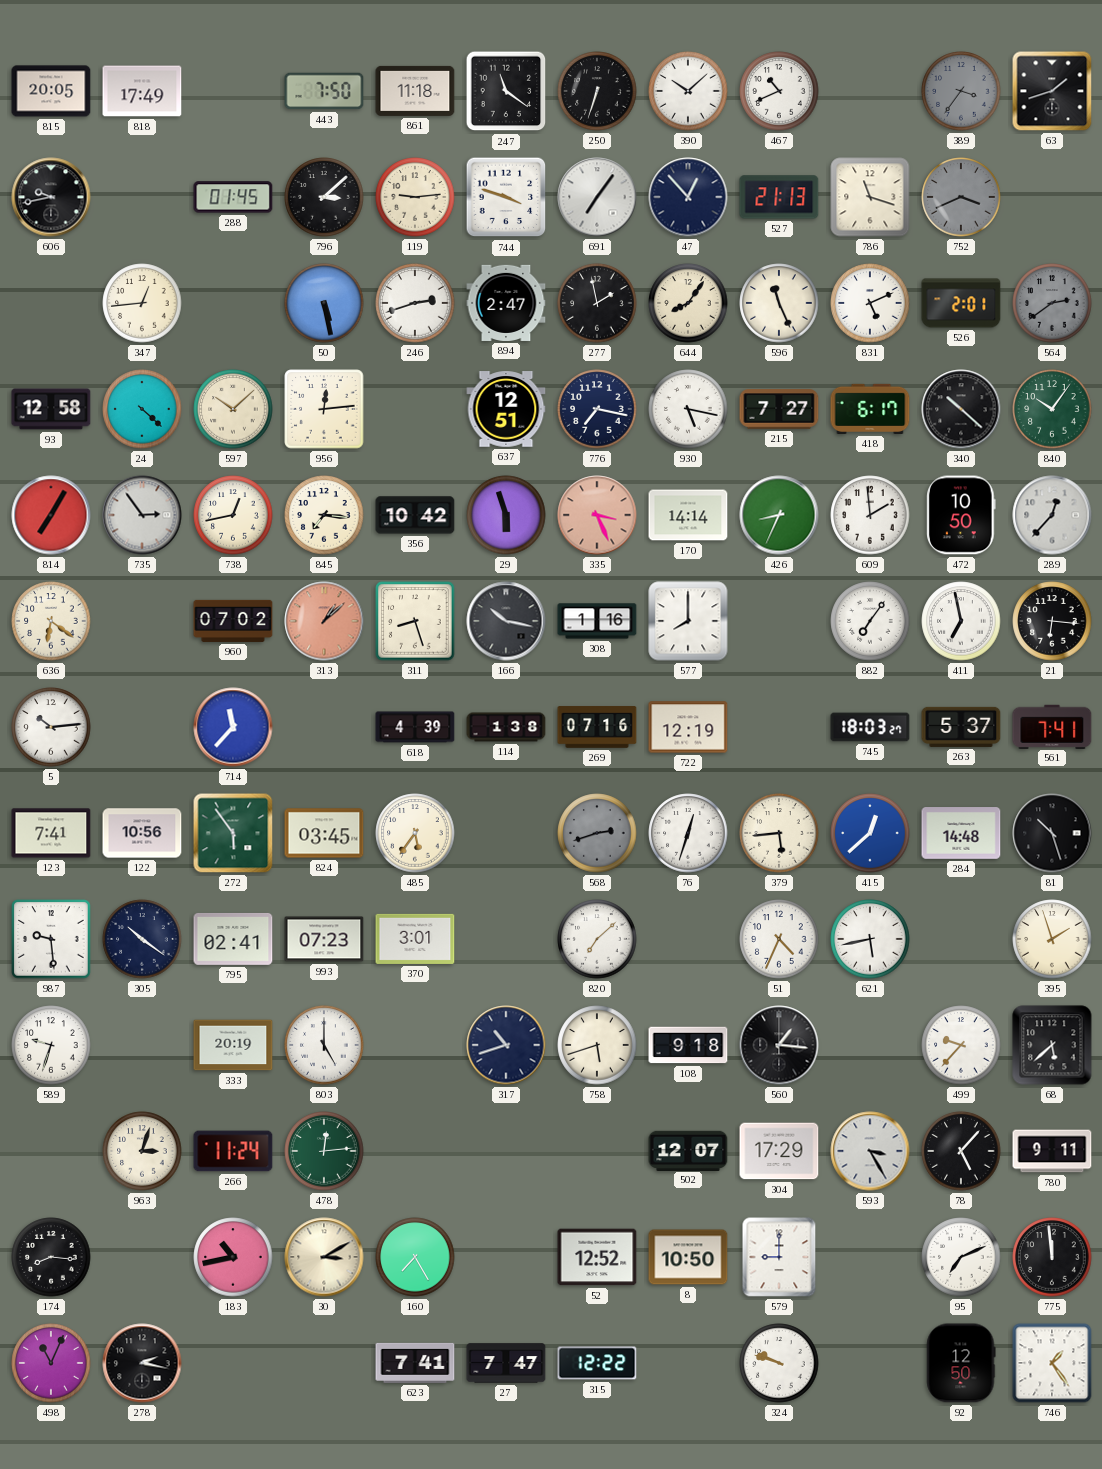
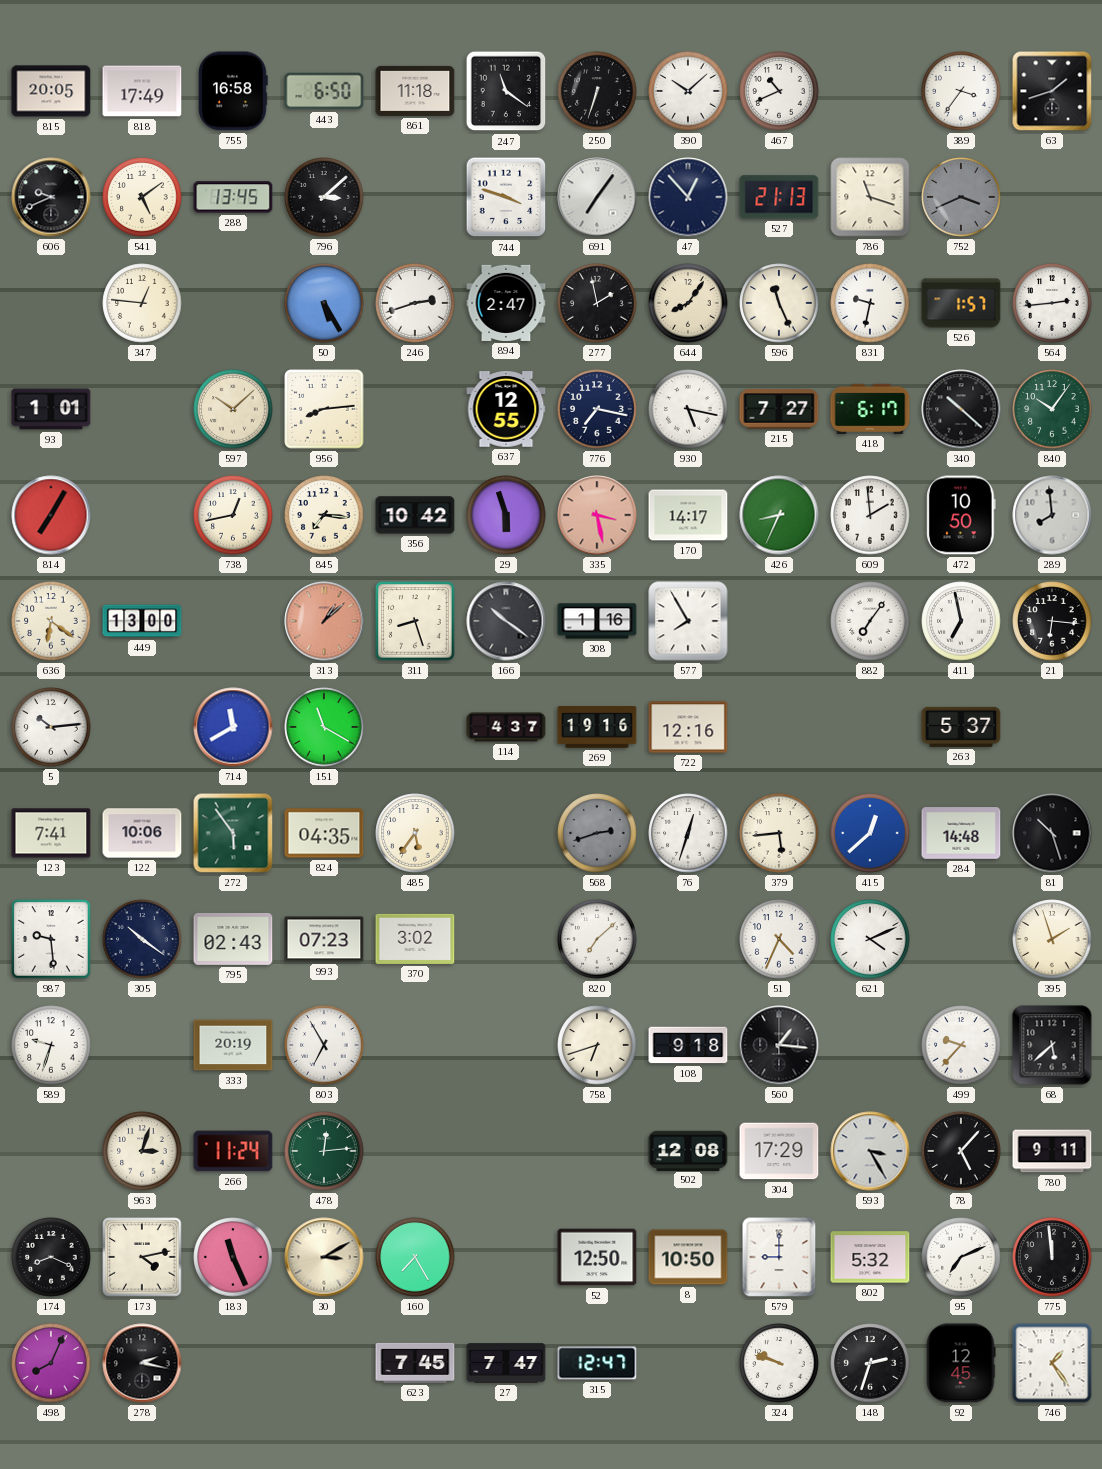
755: none -> 16:58 (234, 91)
443: 7:50 -> 6:50 (324, 91)
389 dial: grey -> white (961, 91)
606: 9:43 -> 9:41 (51, 197)
541: none -> 5:09 (142, 197)
288: 01:45 -> 13:45 (233, 197)
119: 9:14 -> none (415, 197)
347: 12:44 -> 12:46 (142, 303)
50: 5:28 -> 5:25 (324, 303)
831: 5:11 -> 9:32 (870, 303)
526: 2:01 -> 1:57 (961, 303)
564: 2:39 -> 2:44 (1052, 303)
564 dial: grey -> white (1052, 303)
93: 12:58 -> 1:01 (51, 409)
24: 4:22 -> none (142, 409)
956: 12:14 -> 8:14 (324, 409)
637: 12:51 -> 12:55 (506, 409)
735: 2:54 -> none (142, 515)
335: 3:26 -> 3:28 (597, 515)
170: 14:14 -> 14:17 (688, 515)
289: 12:37 -> 7:59 (1052, 515)
449: none -> 13:00 (142, 621)
960: 07:02 -> none (233, 621)
166: 10:17 -> 10:21 (506, 621)
577: 8:00 -> 7:55 (688, 621)
714: 11:37 -> 11:40 (233, 727)
151: none -> 11:20 (324, 727)
618: 4:39 -> none (415, 727)
114: 1:38 -> 4:37 (506, 727)
269: 07:16 -> 19:16 (597, 727)
722: 12:19 -> 12:16 (688, 727)
745: 18:03 -> none (870, 727)
561: 7:41 -> none (1052, 726)
122: 10:56 -> 10:06 (142, 833)
824: 03:45 -> 04:35 (324, 833)
795: 02:41 -> 02:43 (233, 939)
370: 3:01 -> 3:02 (415, 939)
621: 5:43 -> 4:11 (870, 939)
803: 5:00 -> 6:55 (324, 1045)
317: 10:42 -> none (506, 1045)
758: 5:42 -> 6:42 (597, 1045)
502: 12:07 -> 12:08 (688, 1150)
174: 8:16 -> 8:19 (51, 1257)
173: none -> 4:13 (142, 1257)
183: 10:43 -> 11:26 (233, 1257)
52: 12:52 -> 12:50 (597, 1257)
802: none -> 5:32 (870, 1257)
498: 11:04 -> 8:04 (51, 1363)
623: 7:41 -> 7:45 (415, 1363)
315: 12:22 -> 12:47 (597, 1363)
148: none -> 2:33 (870, 1363)
92: 12:50 -> 12:45 (961, 1363)
